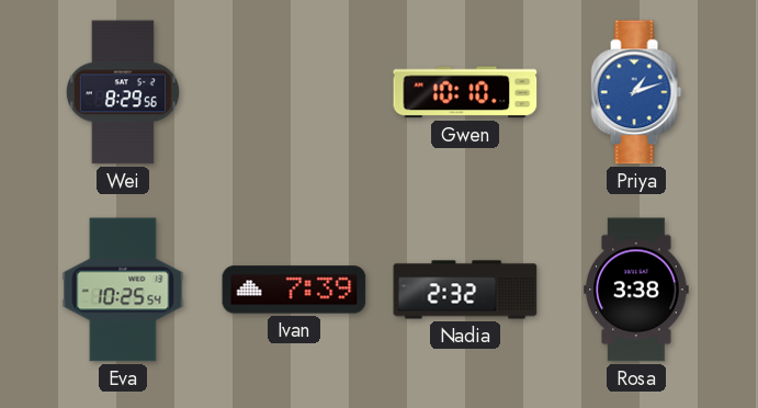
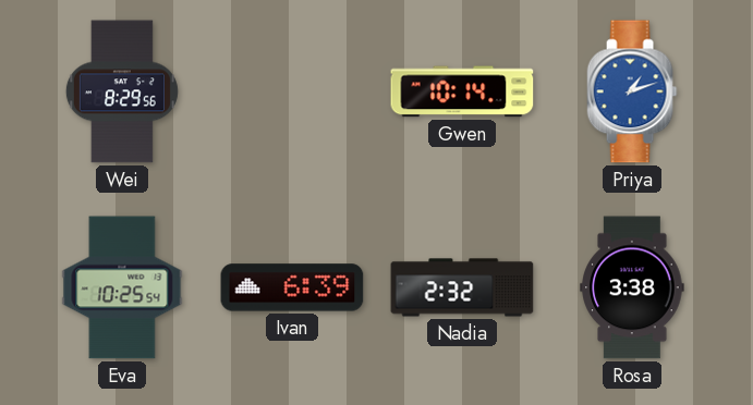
Gwen: 10:10 -> 10:14 (462, 91)
Ivan: 7:39 -> 6:39 (292, 287)
